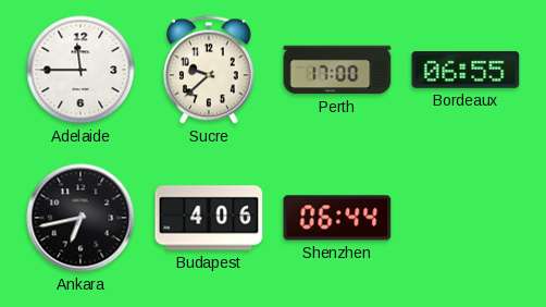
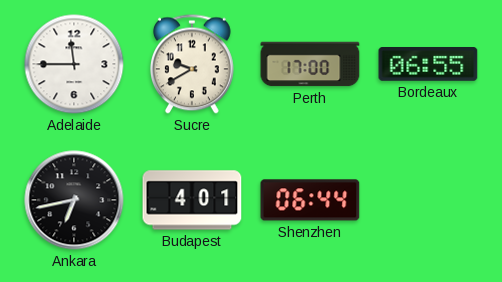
Sucre: 9:38 -> 9:40 (192, 64)
Budapest: 4:06 -> 4:01 (192, 200)
